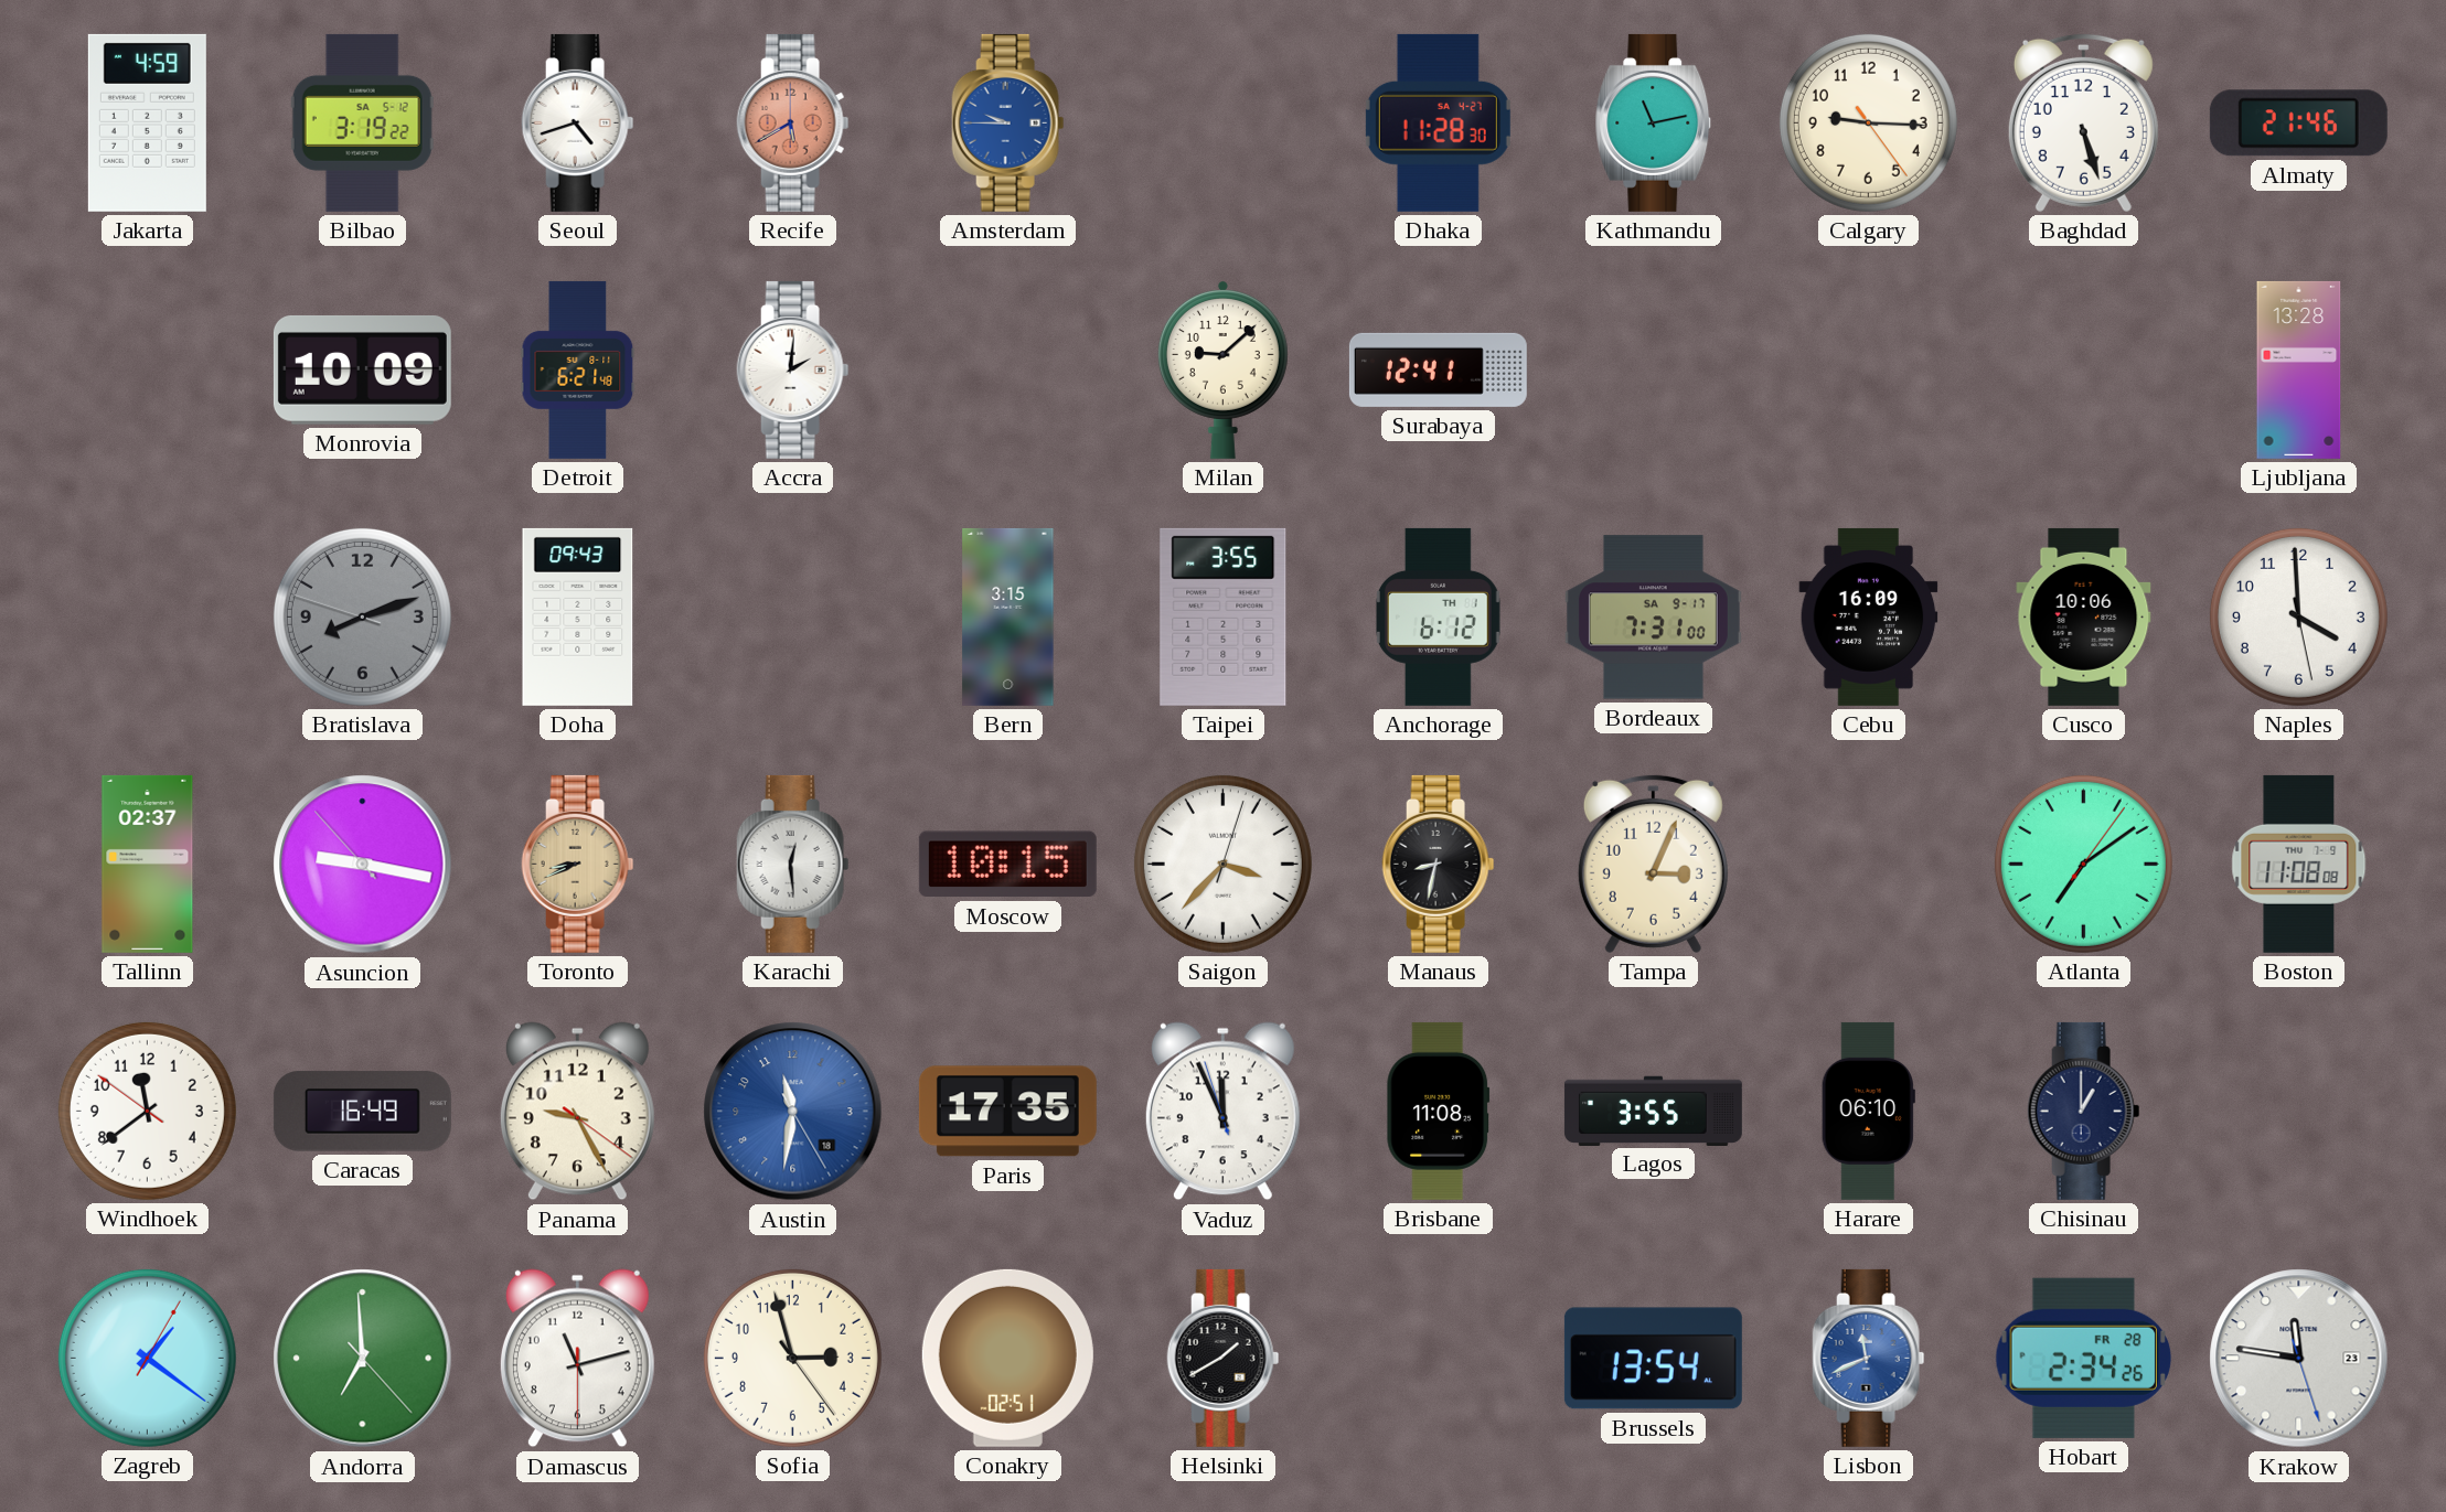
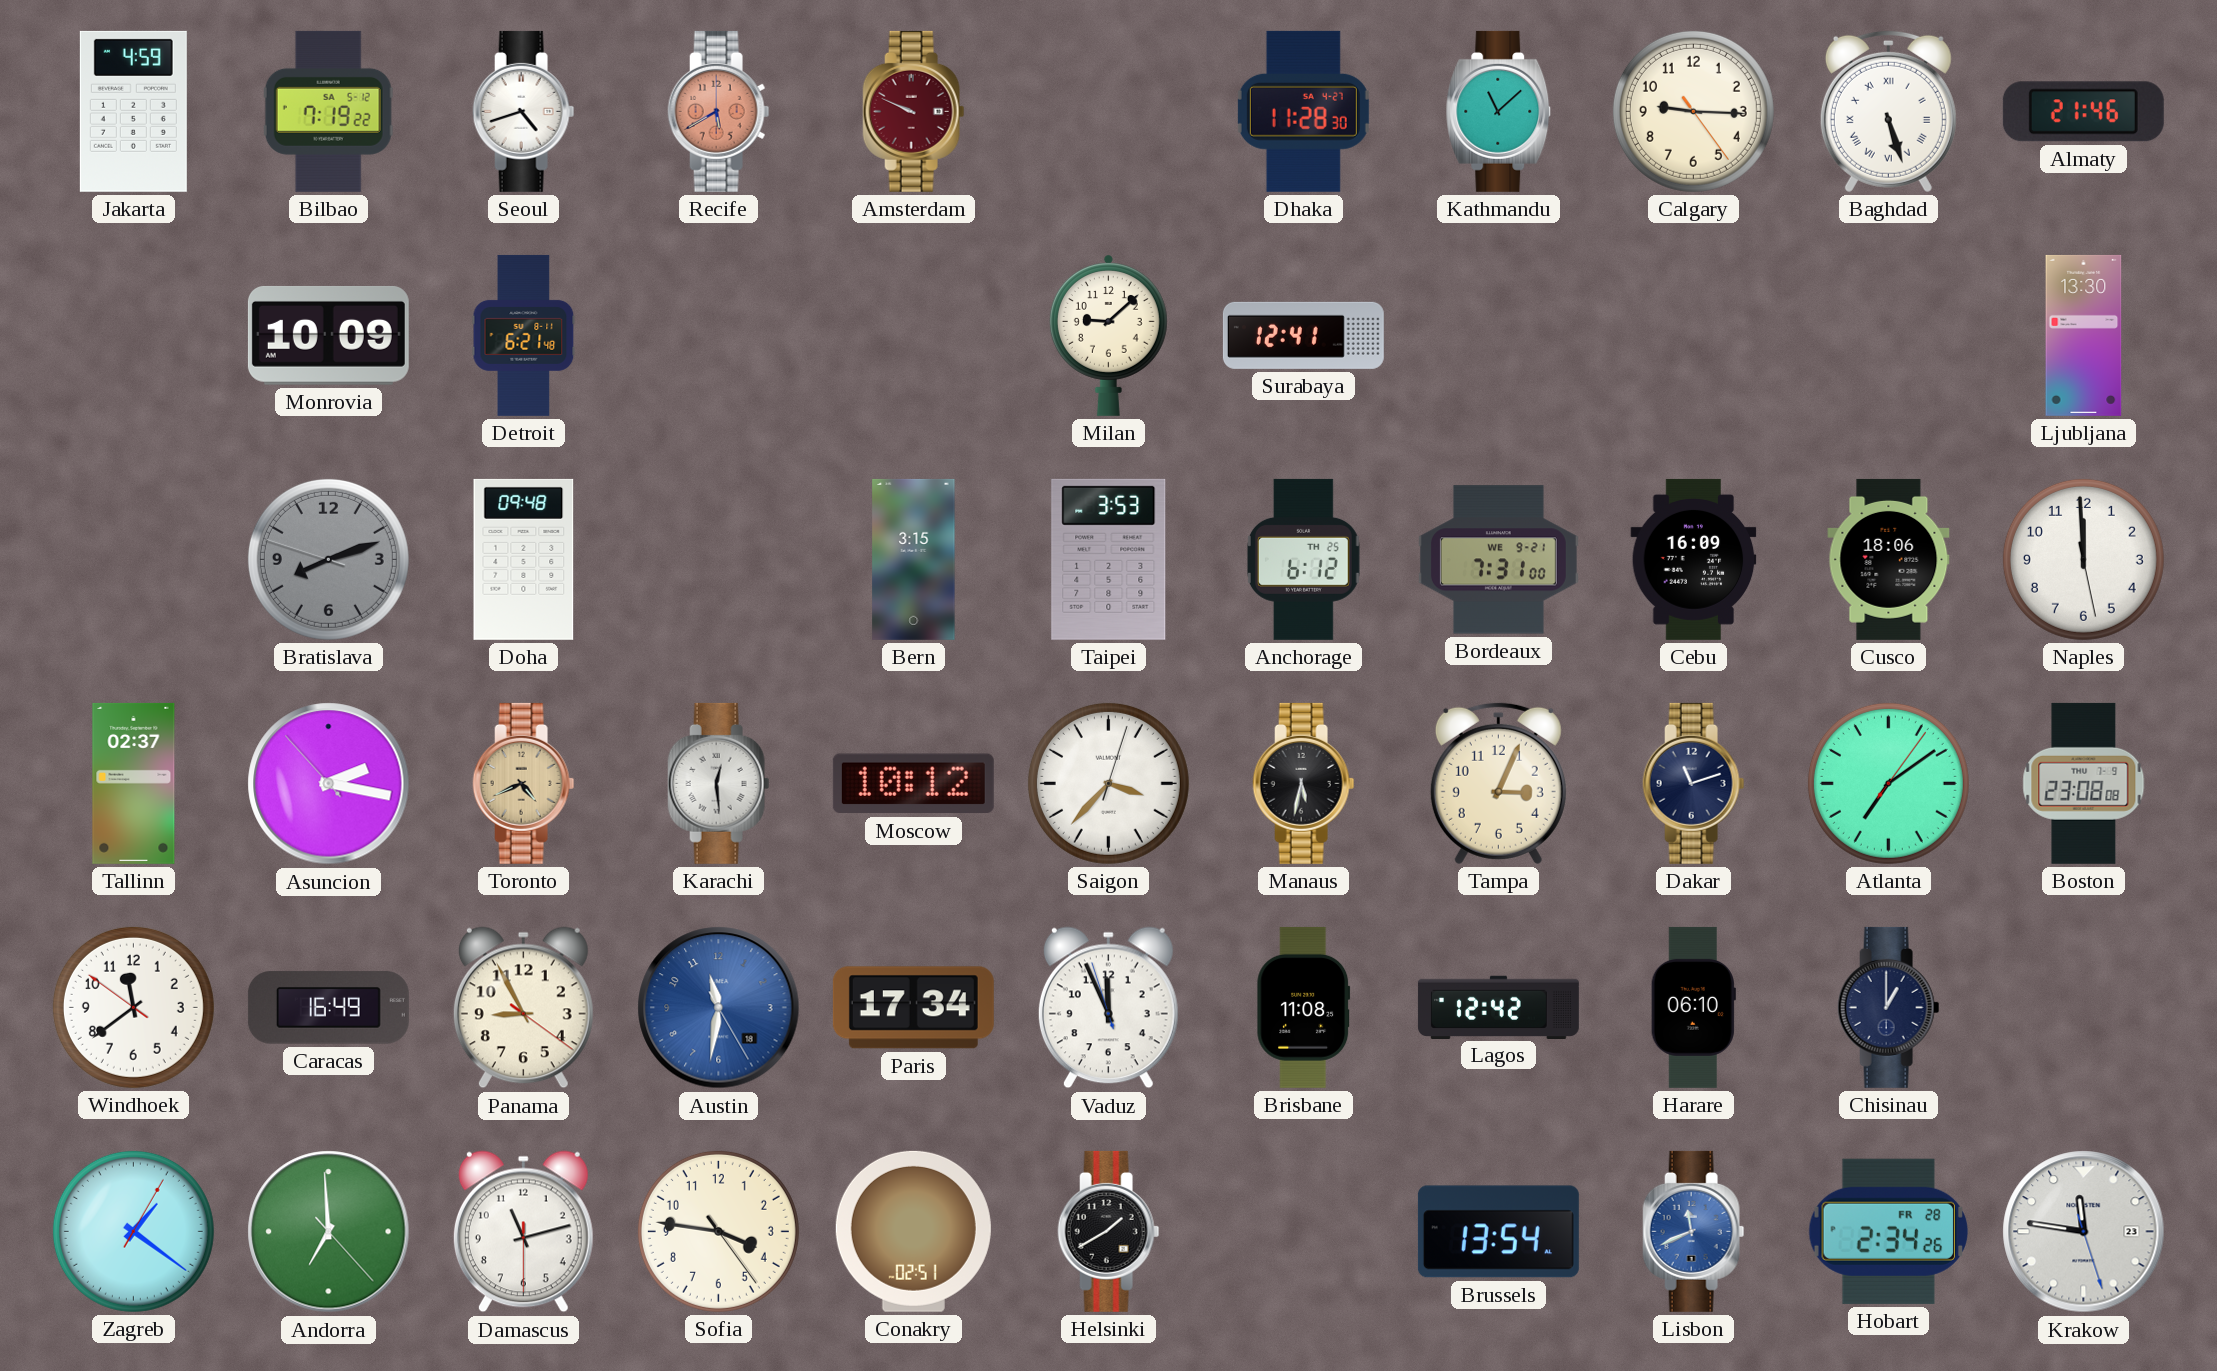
Bilbao: 3:19 -> 7:19 (328, 111)
Amsterdam: 9:45 -> 9:49 (914, 111)
Amsterdam dial: blue -> burgundy (914, 111)
Kathmandu: 11:13 -> 11:08 (1499, 111)
Baghdad numerals: Arabic -> Roman (1888, 111)
Accra: 2:01 -> none (793, 369)
Ljubljana: 13:28 -> 13:30 (2084, 335)
Doha: 09:43 -> 09:48 (524, 559)
Taipei: 3:55 -> 3:53 (1109, 559)
Anchorage date: TH 1 -> TH 25 (1303, 559)
Bordeaux date: SA 9-17 -> WE 9-21 (1498, 560)
Cusco: 10:06 -> 18:06 (1889, 559)
Naples: 3:59 -> 11:59 (2083, 559)
Asuncion: 9:16 -> 2:16 (329, 784)
Toronto: 8:41 -> 4:41 (524, 783)
Moscow: 10:15 -> 10:12 (913, 784)
Manaus: 8:32 -> 5:32 (1304, 783)
Dakar: none -> 11:12 (1694, 783)
Boston: 11:08 -> 23:08 (2084, 783)
Panama: 9:25 -> 8:55 (523, 1008)
Paris: 17:35 -> 17:34 (913, 1008)
Lagos: 3:55 -> 12:42 (1498, 1007)
Sofia: 2:57 -> 3:46 (718, 1231)
